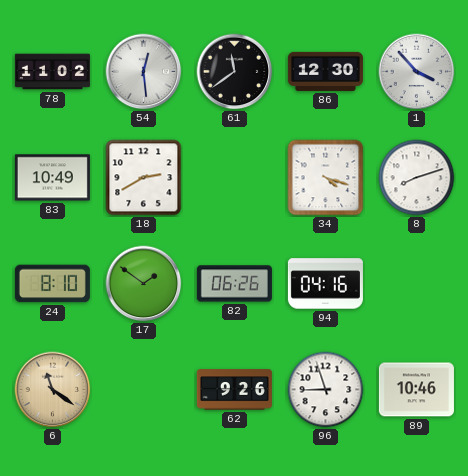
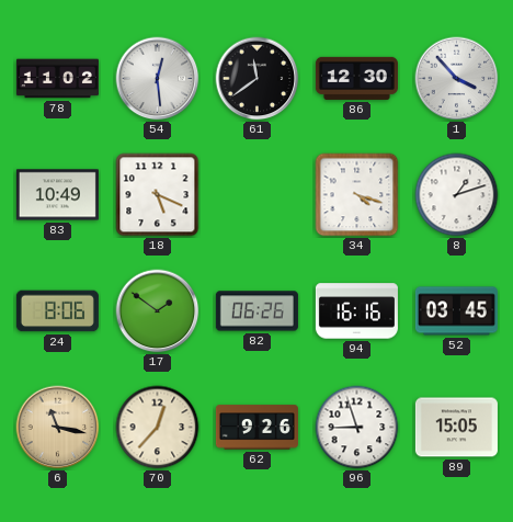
18: 2:40 -> 5:19 (158, 195)
8: 8:12 -> 1:12 (457, 195)
24: 8:10 -> 8:06 (57, 311)
94: 04:16 -> 16:16 (356, 311)
52: none -> 03:45 (456, 311)
6: 11:21 -> 11:17 (58, 428)
70: none -> 12:37 (158, 428)
89: 10:46 -> 15:05 (456, 428)
